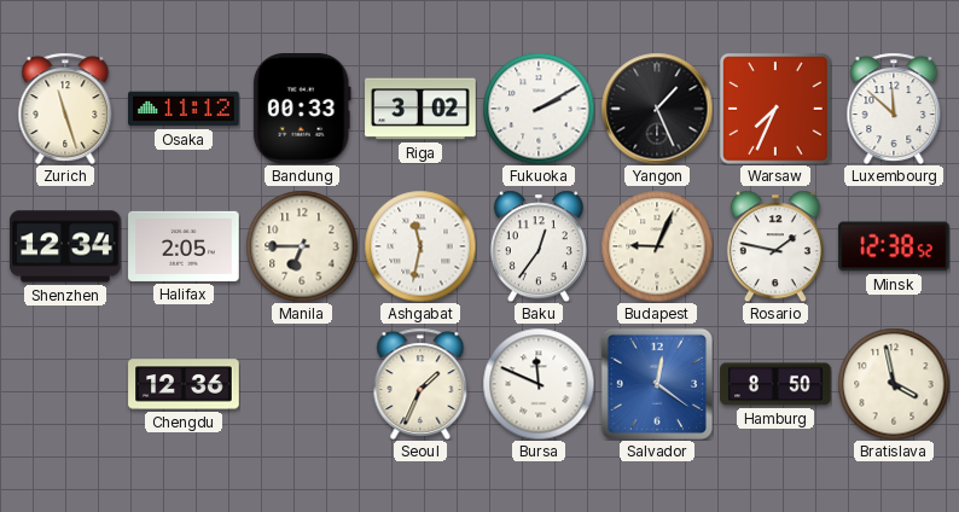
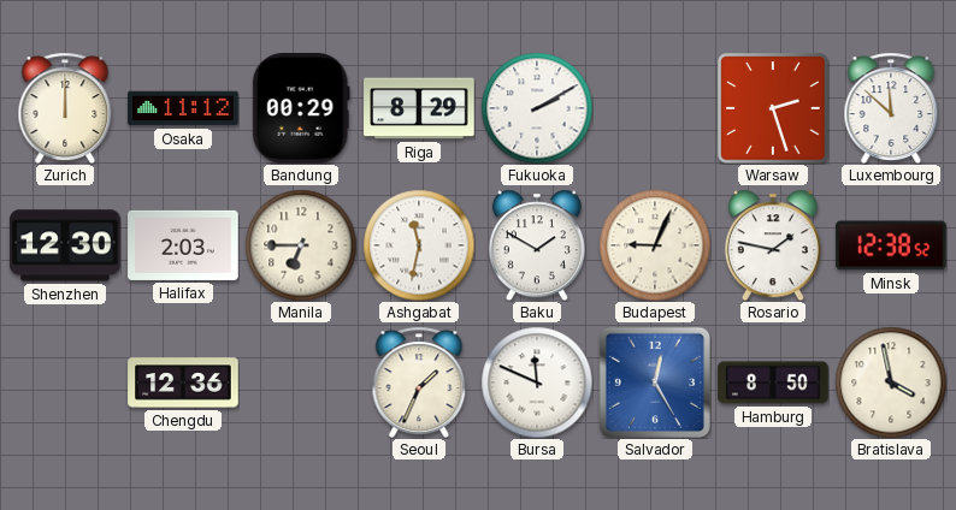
Zurich: 11:27 -> 12:00 (65, 108)
Bandung: 00:33 -> 00:29 (301, 109)
Riga: 3:02 -> 8:29 (419, 108)
Yangon: 1:26 -> none (657, 109)
Warsaw: 7:34 -> 2:27 (773, 108)
Shenzhen: 12:34 -> 12:30 (65, 245)
Halifax: 2:05 -> 2:03 (183, 245)
Baku: 12:36 -> 1:50 (537, 245)
Salvador: 12:21 -> 12:25 (655, 382)
